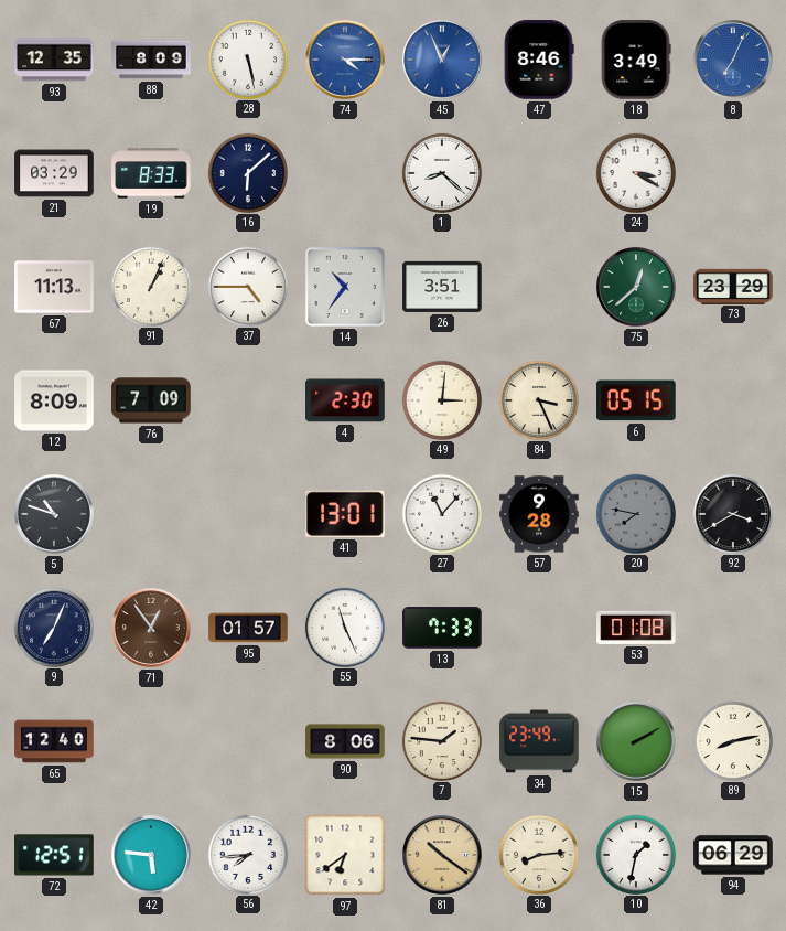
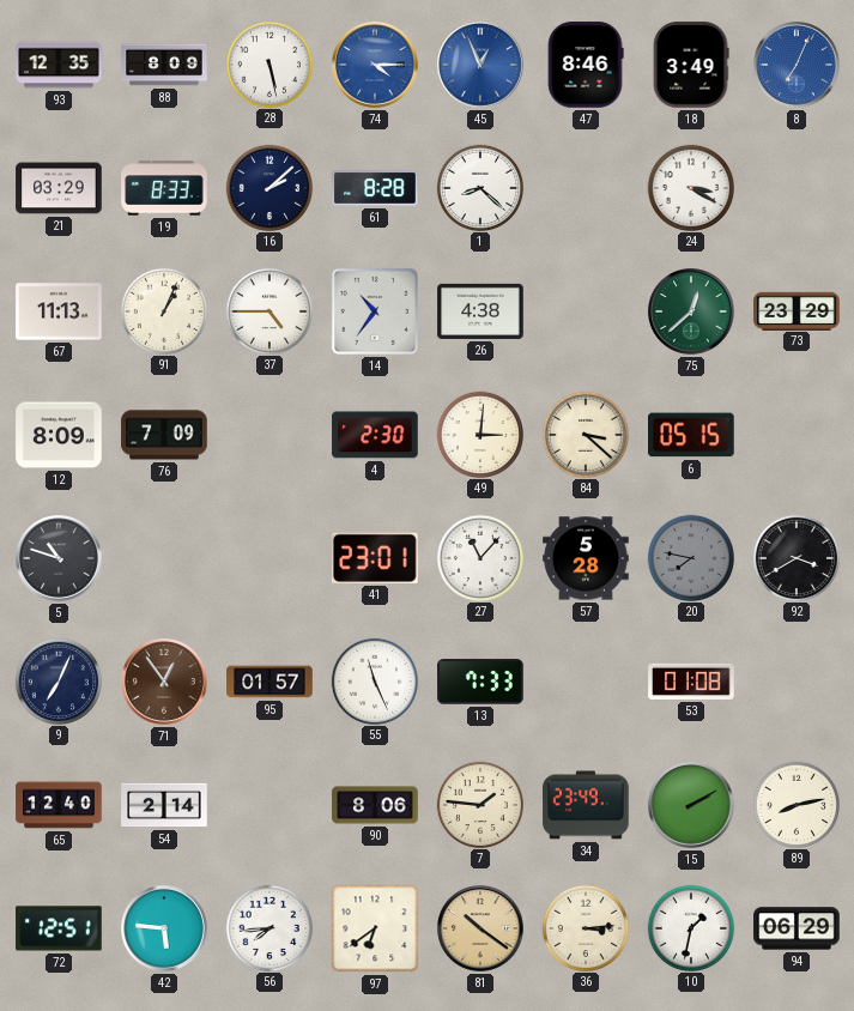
16: 6:08 -> 2:08 (268, 187)
61: none -> 8:28 (375, 188)
26: 3:51 -> 4:38 (480, 311)
84: 3:26 -> 3:22 (585, 434)
41: 13:01 -> 23:01 (376, 558)
57: 9:28 -> 5:28 (586, 558)
54: none -> 2:14 (164, 805)
36: 8:14 -> 3:14 (585, 927)
